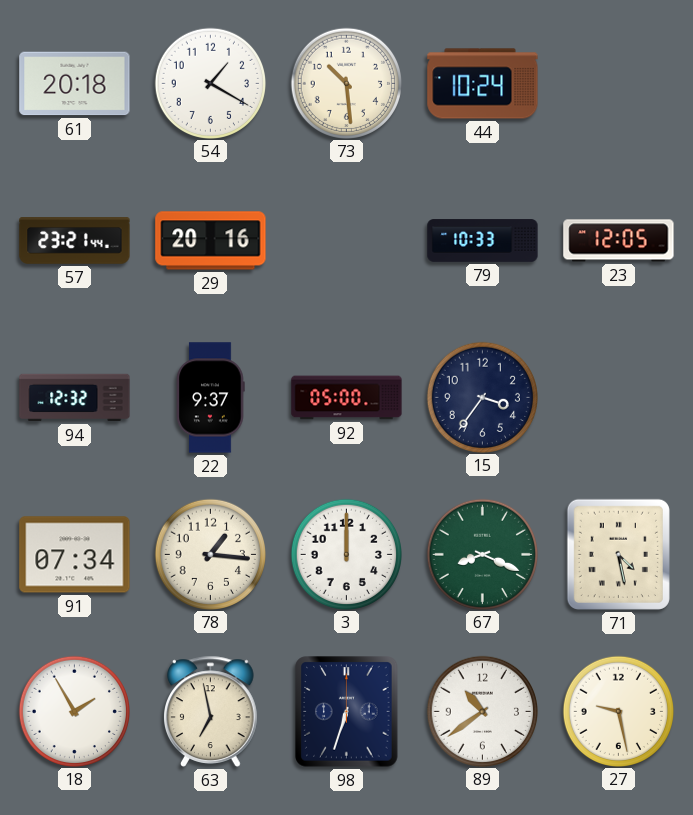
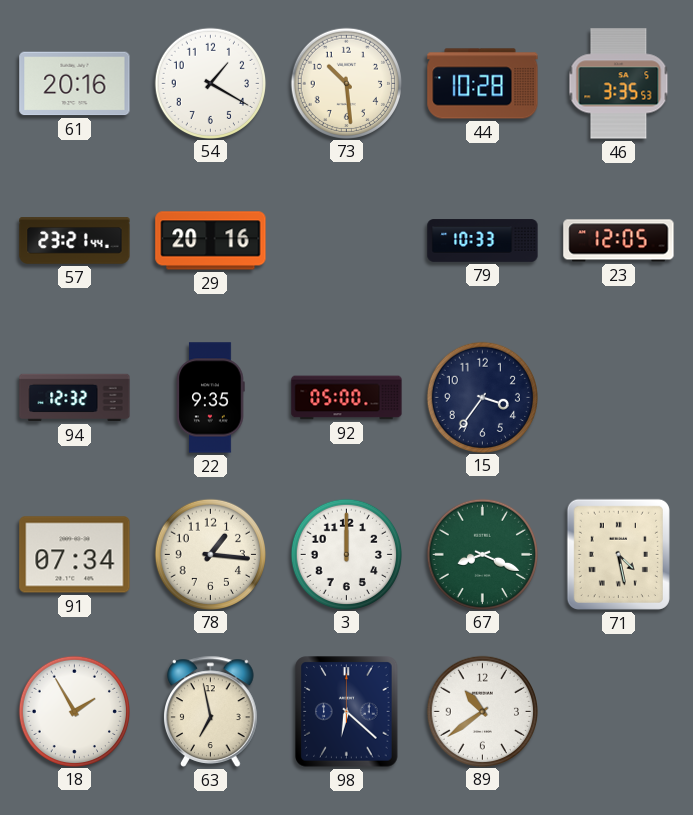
61: 20:18 -> 20:16 (75, 84)
44: 10:24 -> 10:28 (483, 84)
46: none -> 3:35 (619, 84)
22: 9:37 -> 9:35 (210, 398)
98: 6:33 -> 6:22 (347, 712)
27: 9:28 -> none (618, 711)
